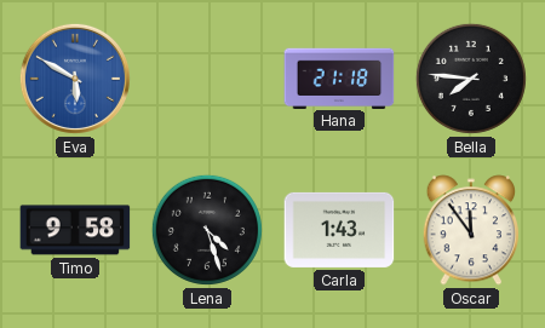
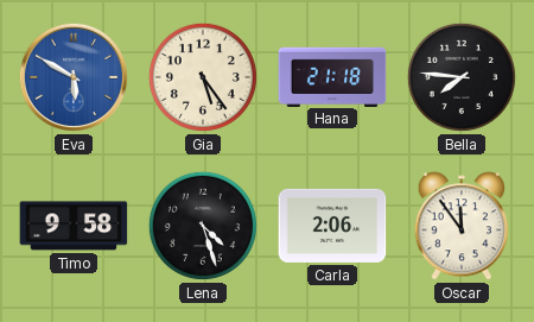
Gia: none -> 5:24 (203, 77)
Carla: 1:43 -> 2:06 (332, 226)
